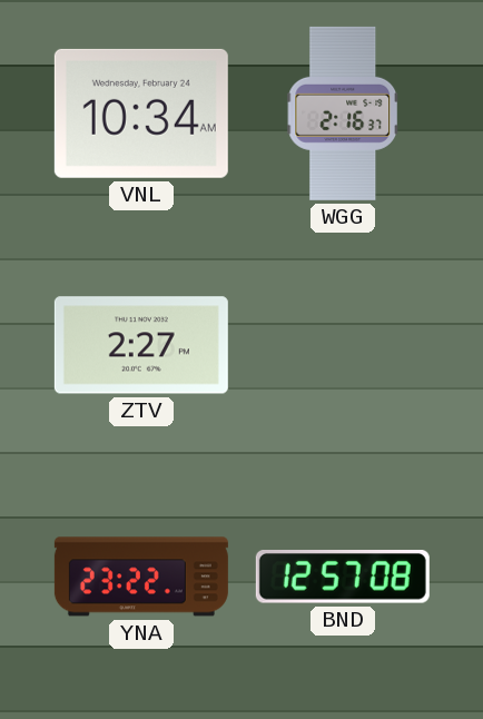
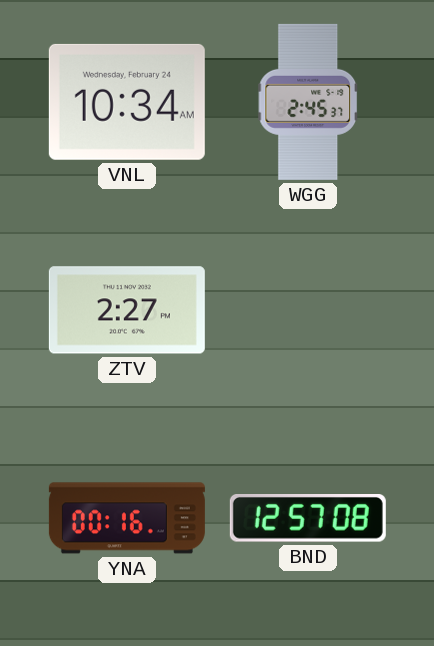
WGG: 2:16 -> 2:45 (309, 102)
YNA: 23:22 -> 00:16 (127, 518)
